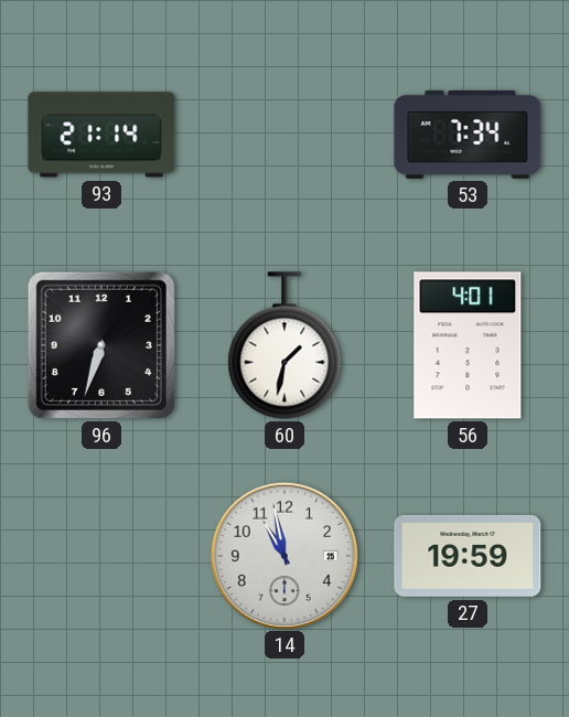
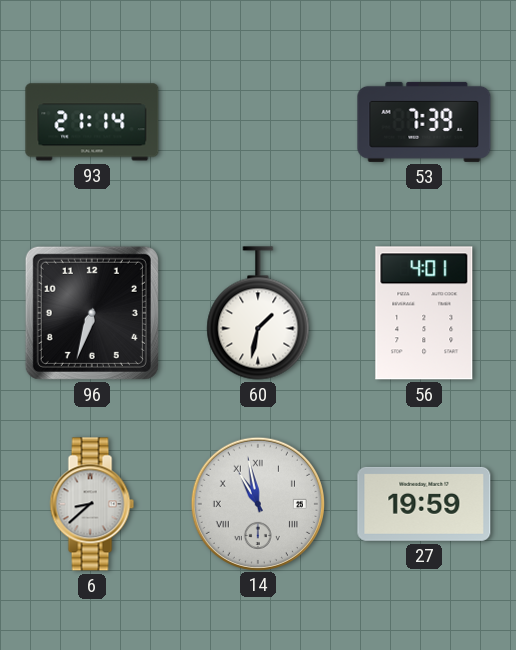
53: 7:34 -> 7:39 (424, 122)
6: none -> 8:38 (92, 504)
14 numerals: Arabic -> Roman (257, 503)
